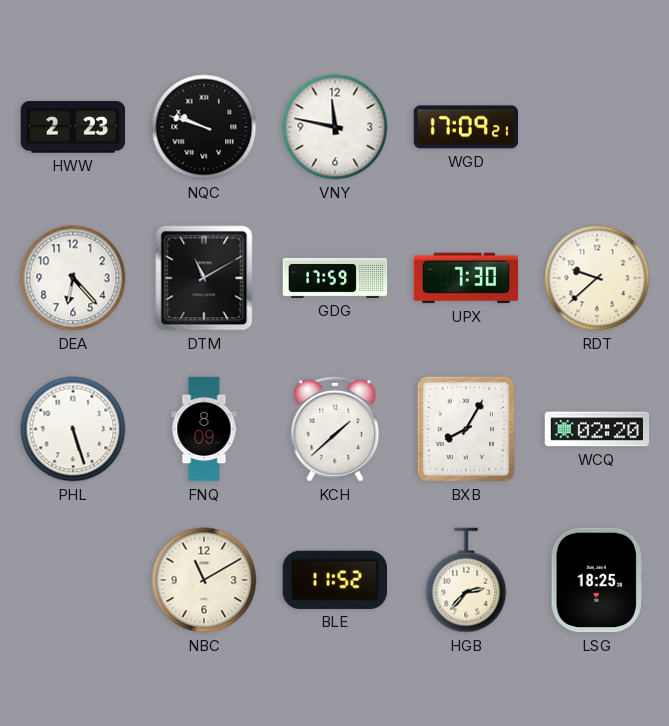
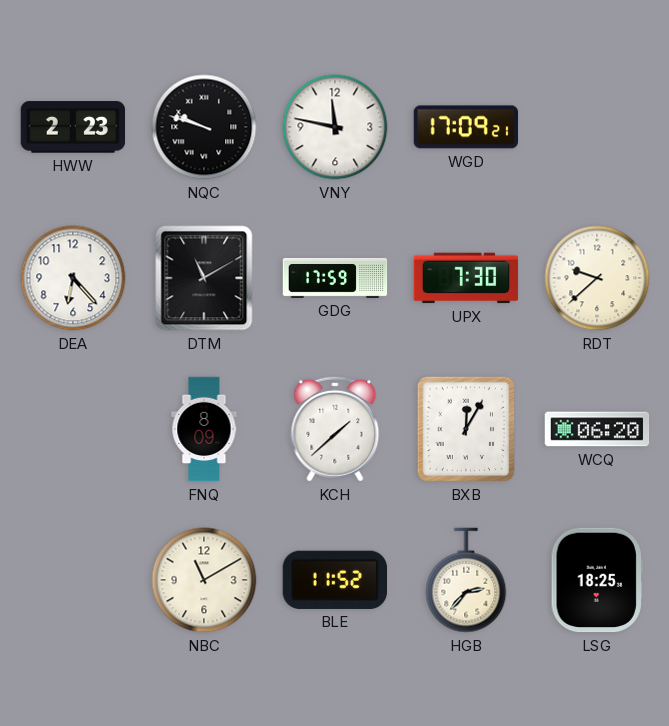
PHL: 5:27 -> none (73, 429)
BXB: 8:05 -> 12:05 (466, 429)
WCQ: 02:20 -> 06:20 (597, 429)
